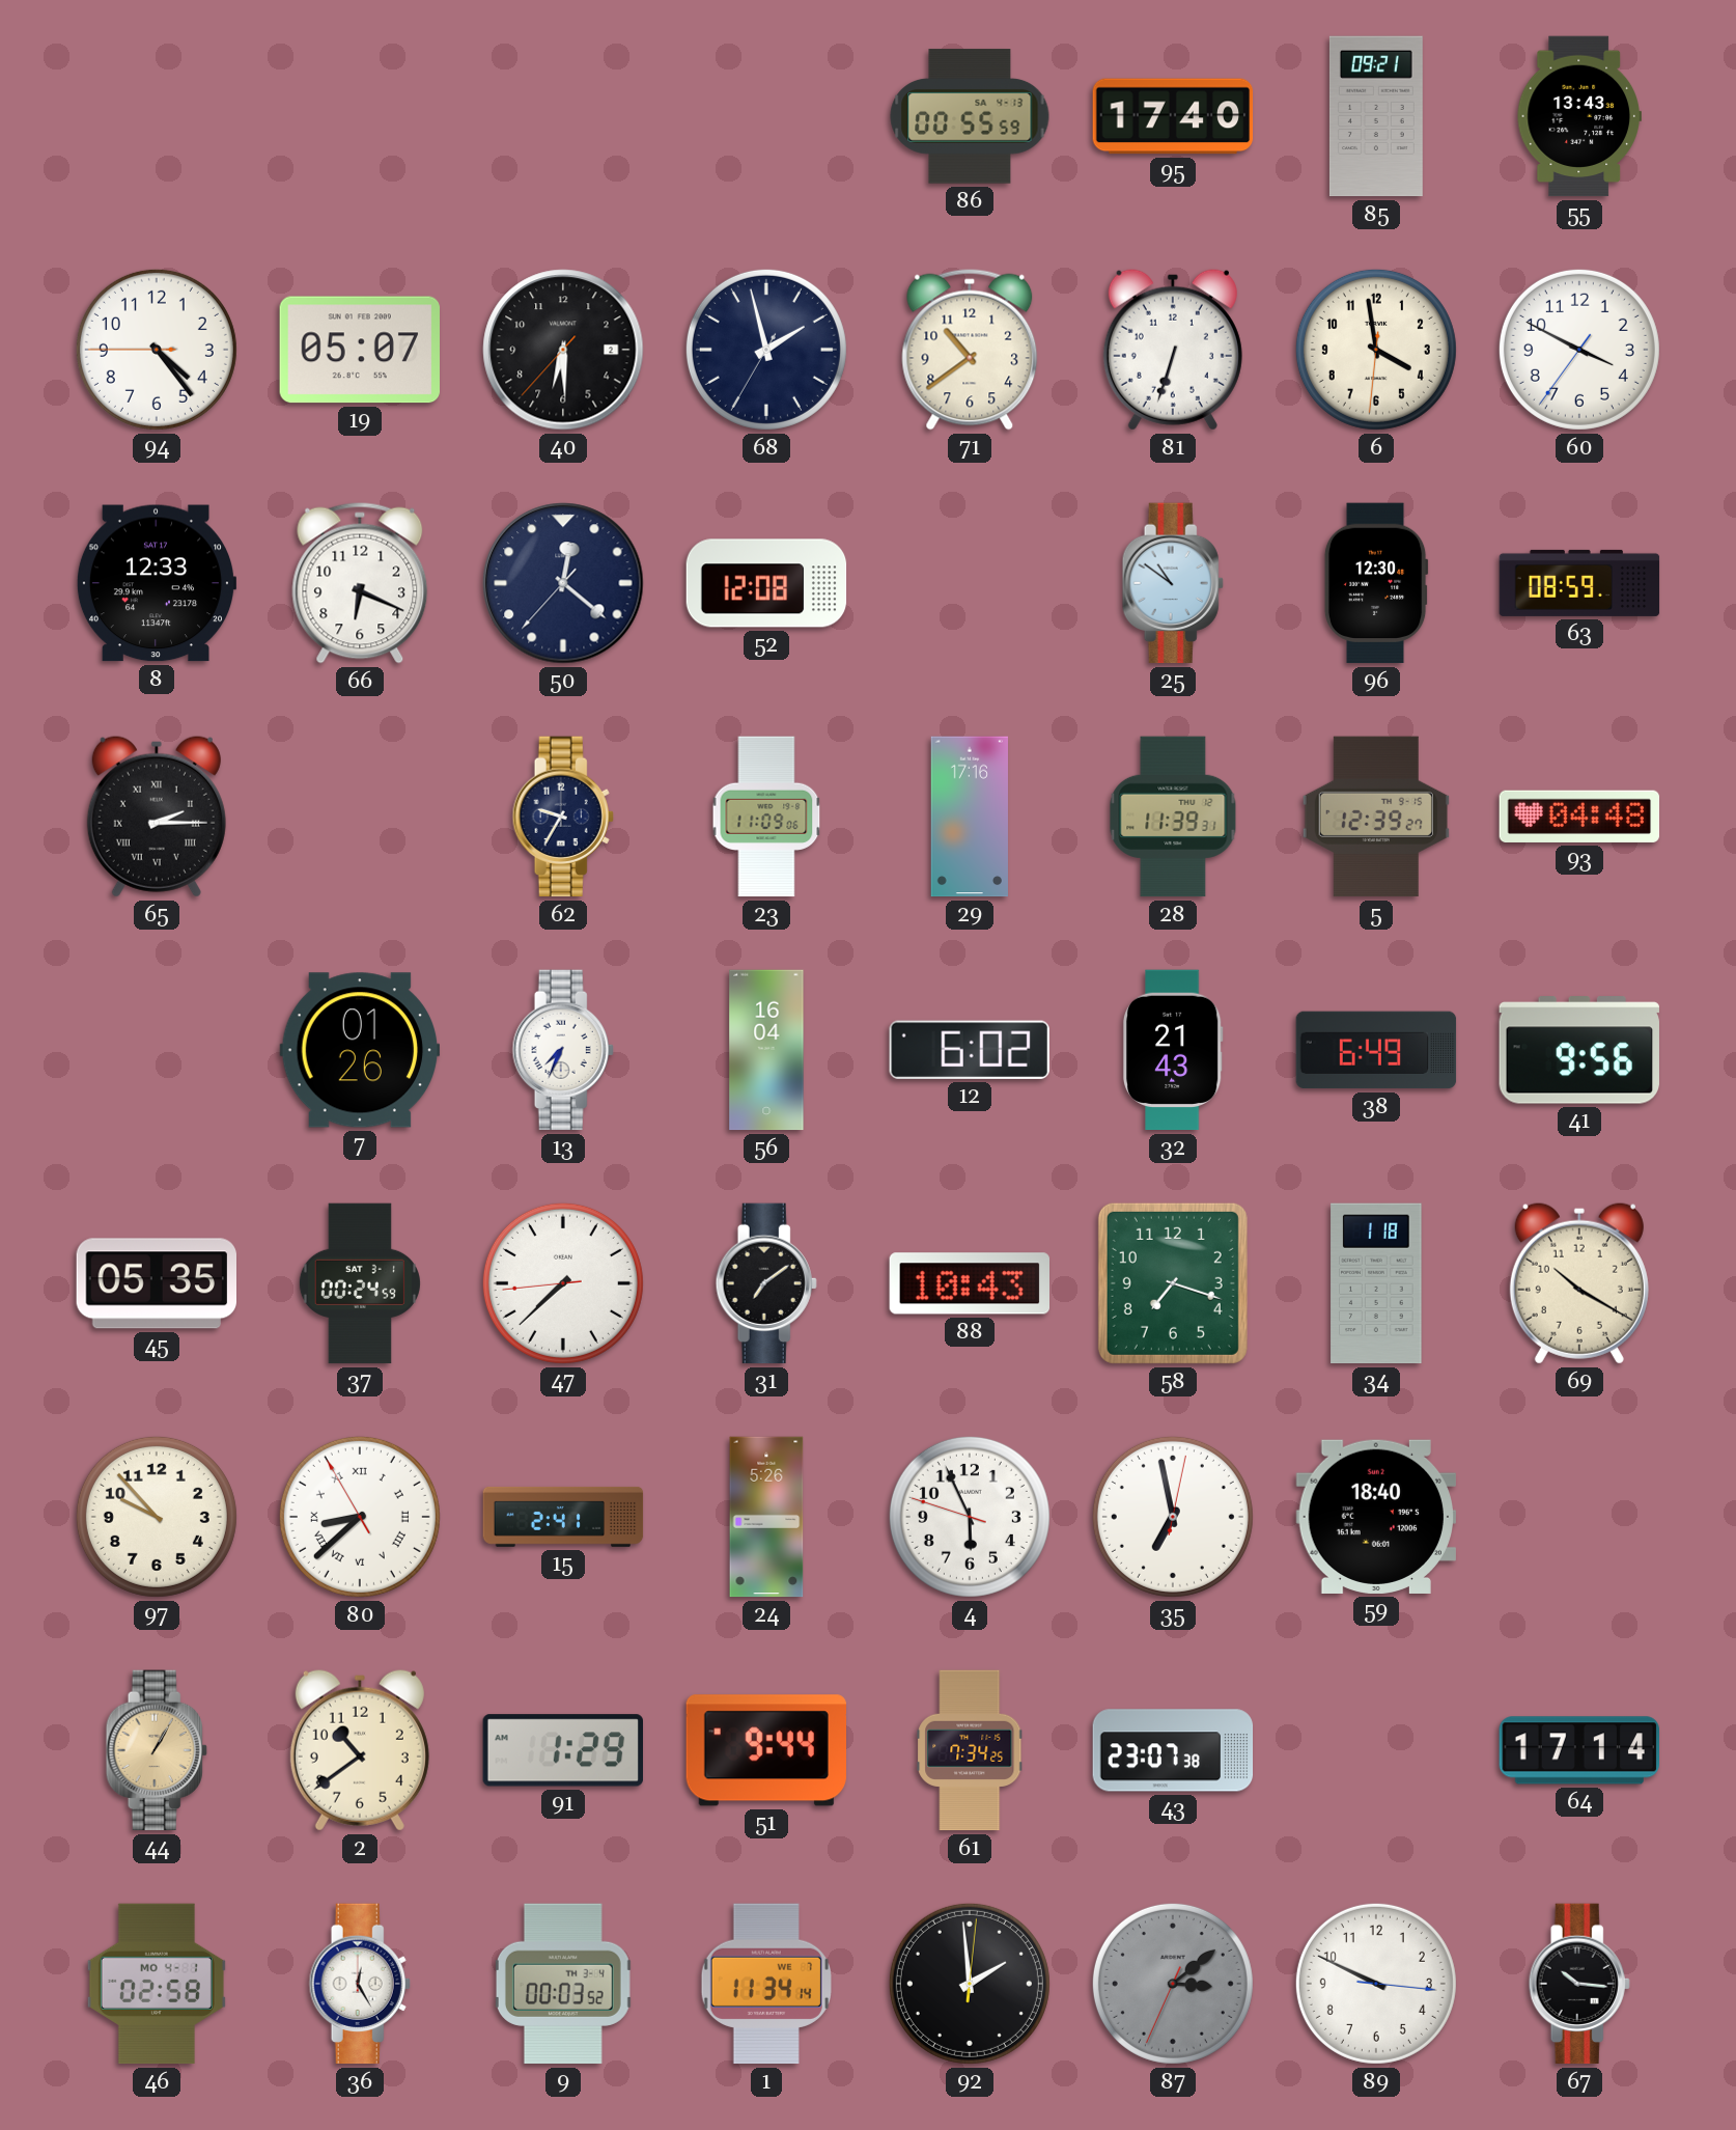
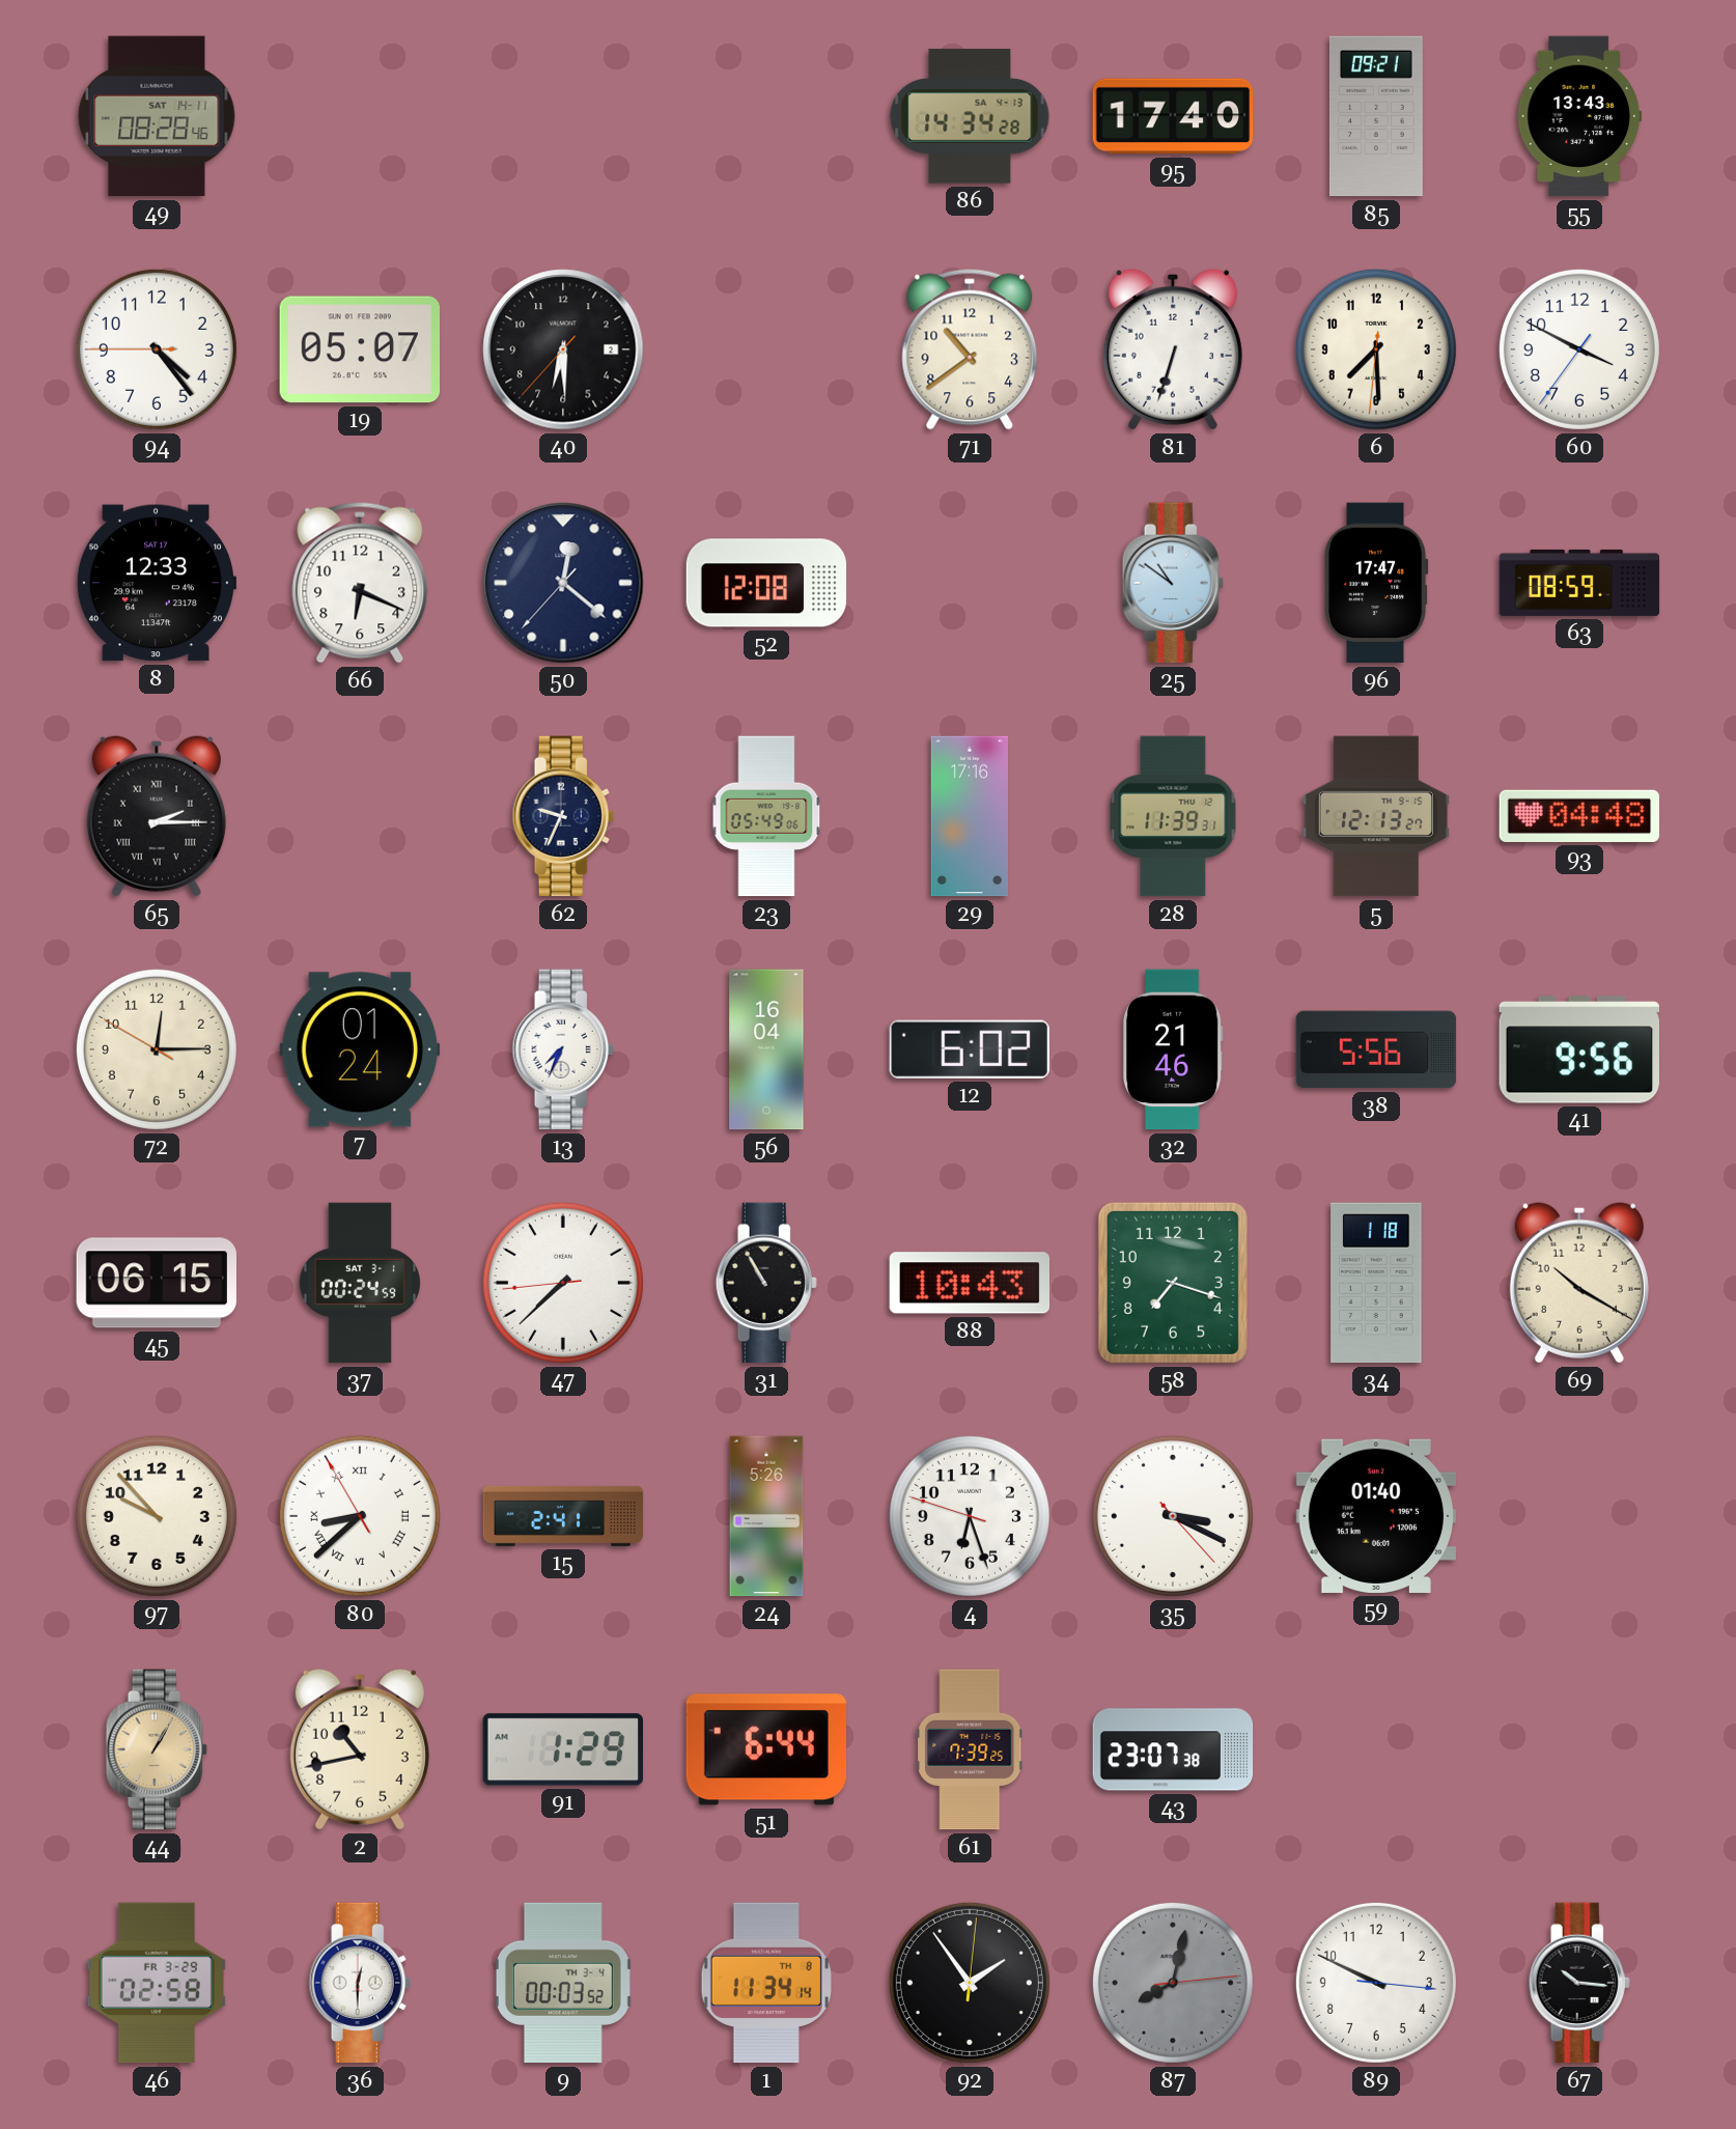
49: none -> 08:28 (157, 116)
86: 00:55 -> 14:34 (970, 116)
68: 1:57 -> none (766, 350)
6: 3:58 -> 7:29 (1376, 349)
96: 12:30 -> 17:47 (1376, 583)
62: 9:35 -> 9:34 (563, 816)
23: 11:09 -> 05:49 (766, 816)
5: 12:39 -> 12:13 (1376, 816)
72: none -> 12:14 (157, 1049)
7: 01:26 -> 01:24 (360, 1049)
32: 21:43 -> 21:46 (1173, 1049)
38: 6:49 -> 5:56 (1376, 1049)
45: 05:35 -> 06:15 (156, 1283)
31: 7:09 -> 10:55 (766, 1283)
4: 5:55 -> 6:26 (970, 1516)
35: 6:58 -> 3:19 (1173, 1516)
59: 18:40 -> 01:40 (1375, 1516)
2: 10:39 -> 10:43 (360, 1749)
51: 9:44 -> 6:44 (765, 1749)
61: 7:34 -> 7:39 (970, 1749)
64: 17:14 -> none (1579, 1750)
46 date: MO 4-1 -> FR 3-29 (157, 1983)
36: 12:25 -> 12:30 (360, 1983)
1 date: WE 7 -> TH 8 (766, 1983)
92: 1:59 -> 1:54 (970, 1983)
87: 3:08 -> 8:02 (1173, 1983)
